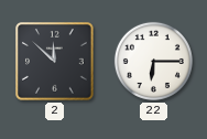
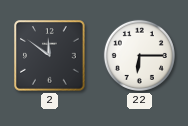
2: 11:52 -> 11:51 (50, 56)
